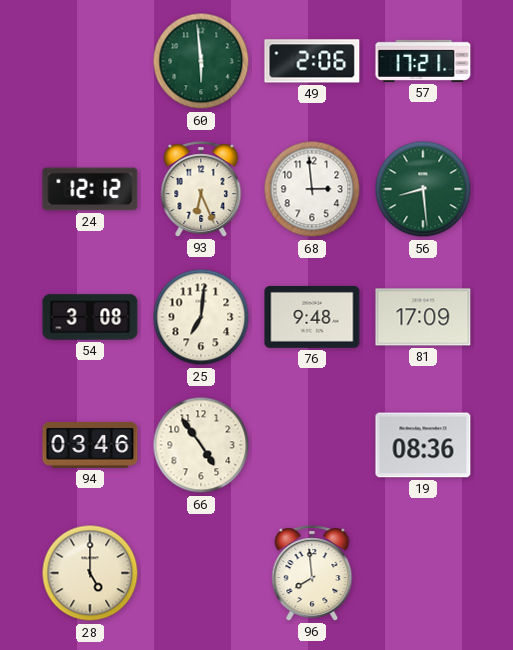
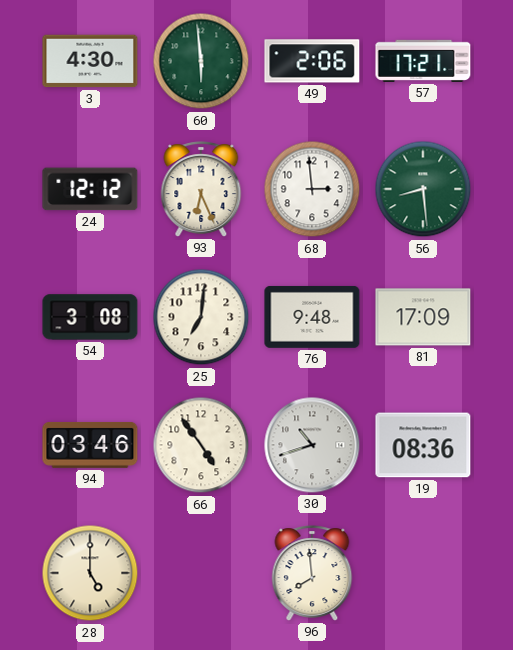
3: none -> 4:30 (90, 61)
30: none -> 10:42 (312, 445)
